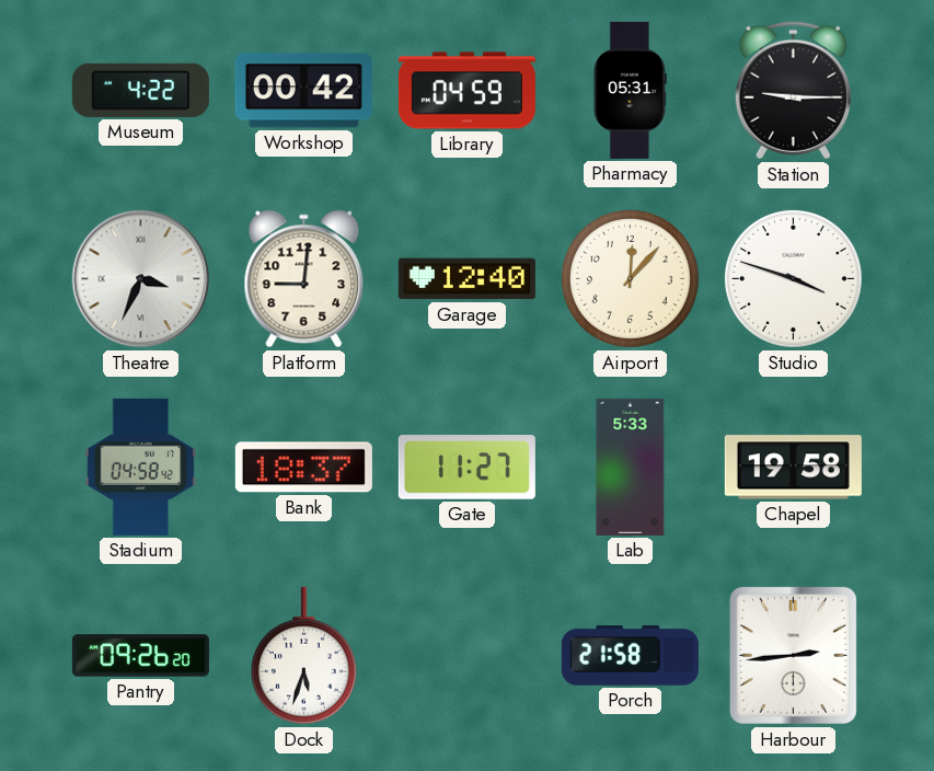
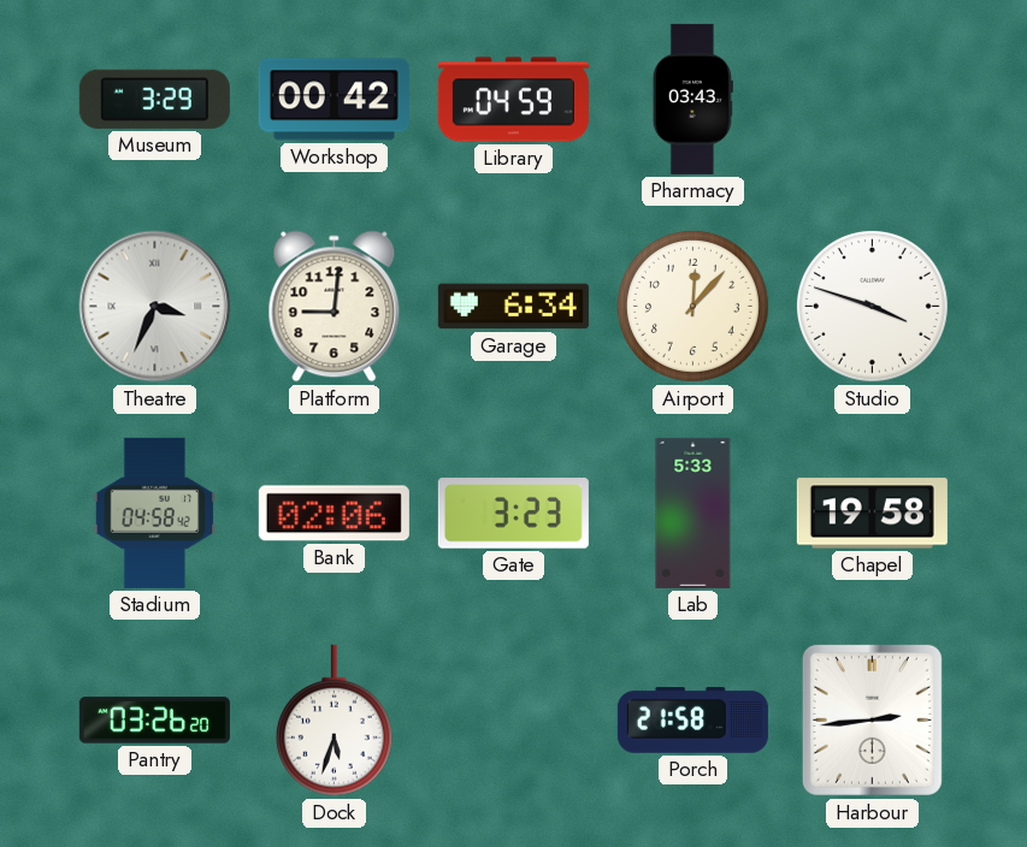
Museum: 4:22 -> 3:29 (154, 99)
Pharmacy: 05:31 -> 03:43 (692, 99)
Station: 9:15 -> none (793, 91)
Garage: 12:40 -> 6:34 (513, 307)
Bank: 18:37 -> 02:06 (334, 514)
Gate: 11:27 -> 3:23 (513, 514)
Pantry: 09:26 -> 03:26 (154, 721)
